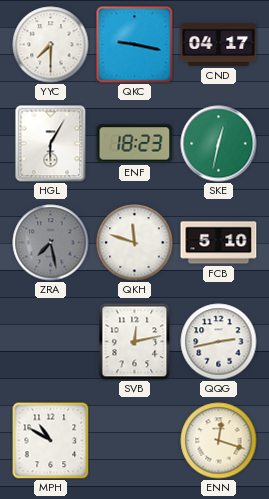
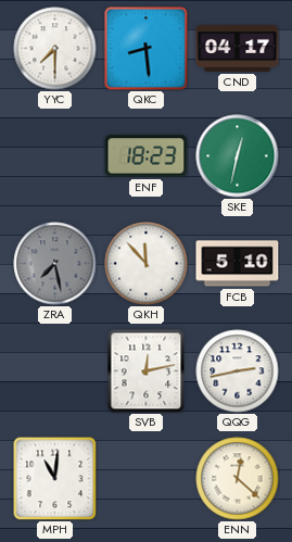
QKC: 9:17 -> 8:29 (147, 49)
HGL: 6:05 -> none (51, 144)
QKH: 11:48 -> 11:53 (147, 264)
MPH: 10:50 -> 11:01 (54, 478)
ENN: 12:18 -> 12:22 (238, 479)
